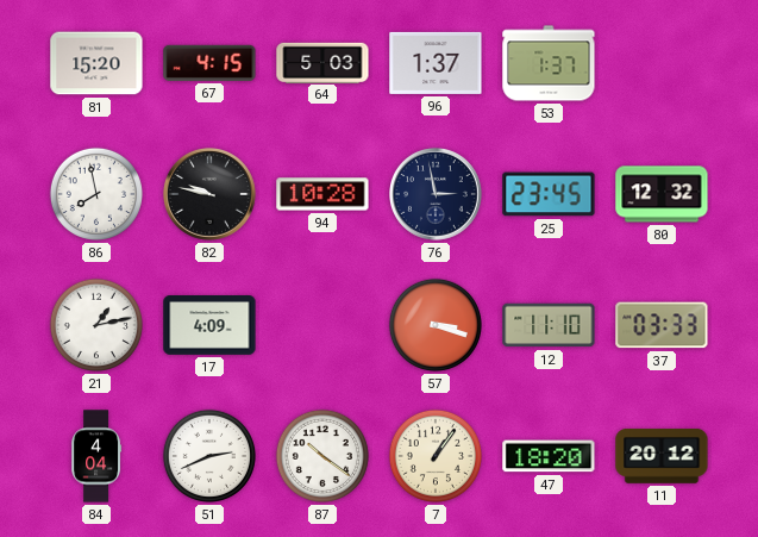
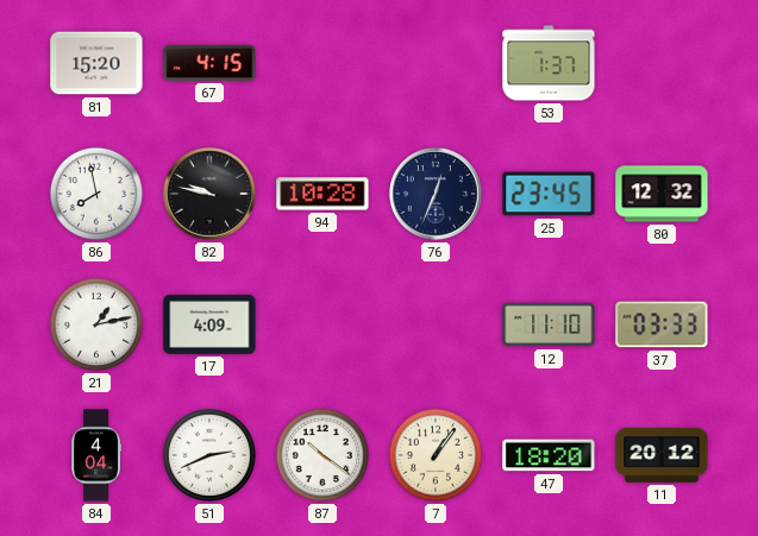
64: 5:03 -> none (322, 62)
96: 1:37 -> none (436, 63)
76: 2:58 -> 12:34 (437, 195)
57: 3:18 -> none (436, 325)
